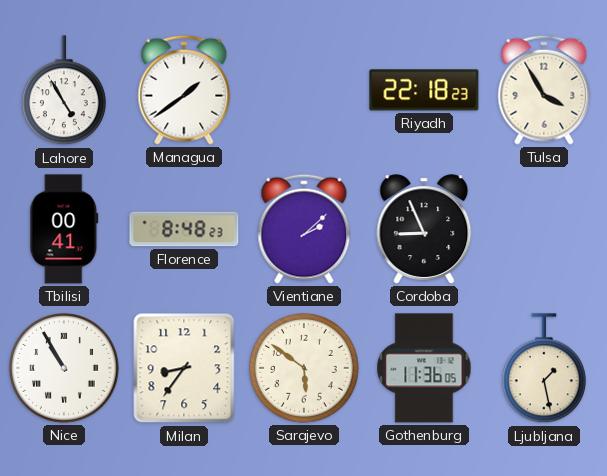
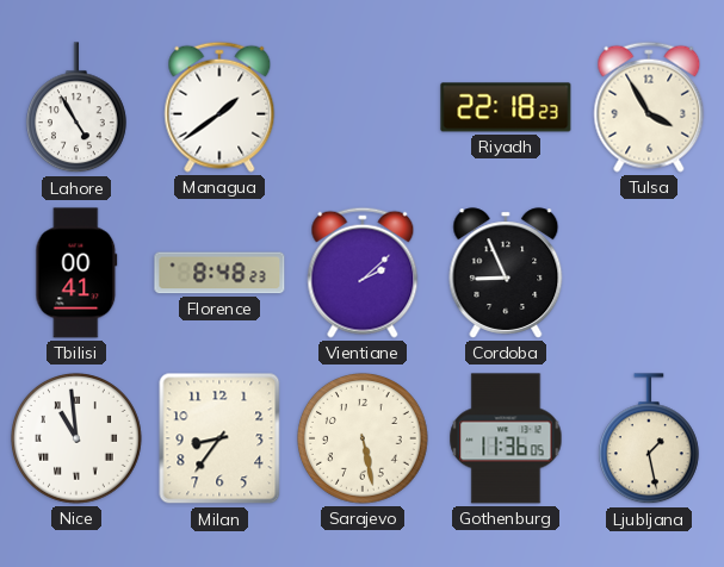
Nice: 10:55 -> 10:59 (78, 440)
Sarajevo: 5:51 -> 5:28 (364, 440)
